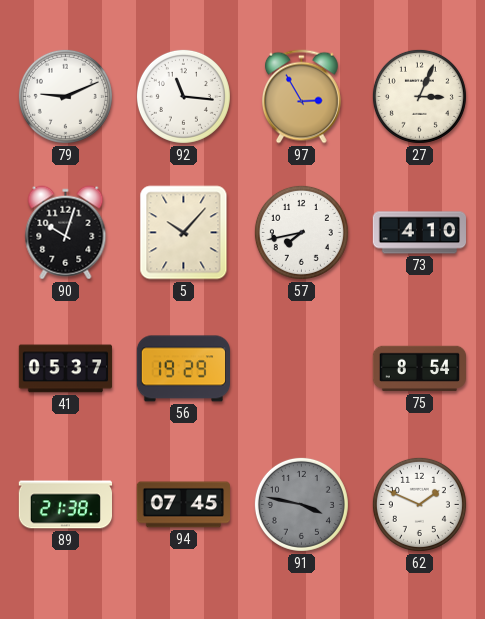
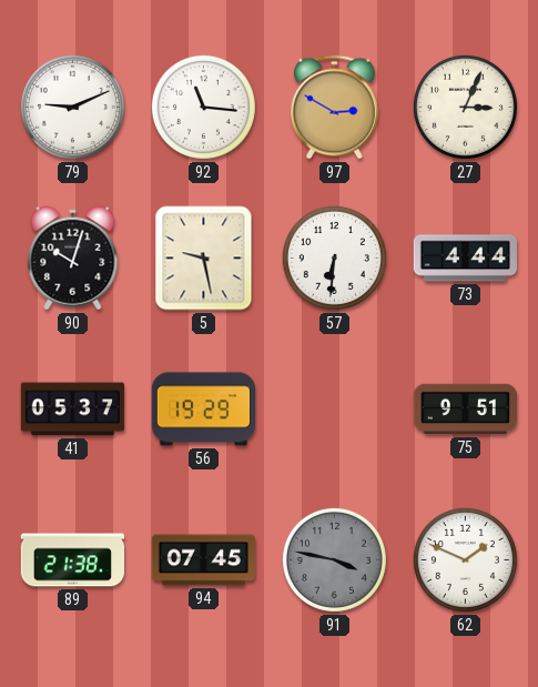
97: 2:55 -> 2:50 (335, 108)
5: 10:07 -> 9:28 (204, 259)
57: 7:43 -> 6:31 (334, 257)
73: 4:10 -> 4:44 (465, 259)
75: 8:54 -> 9:51 (465, 410)
